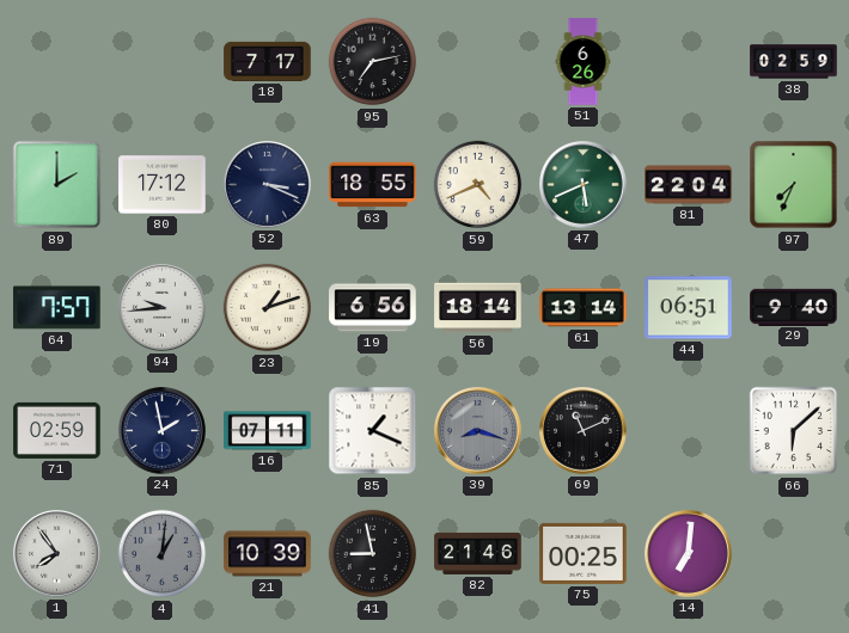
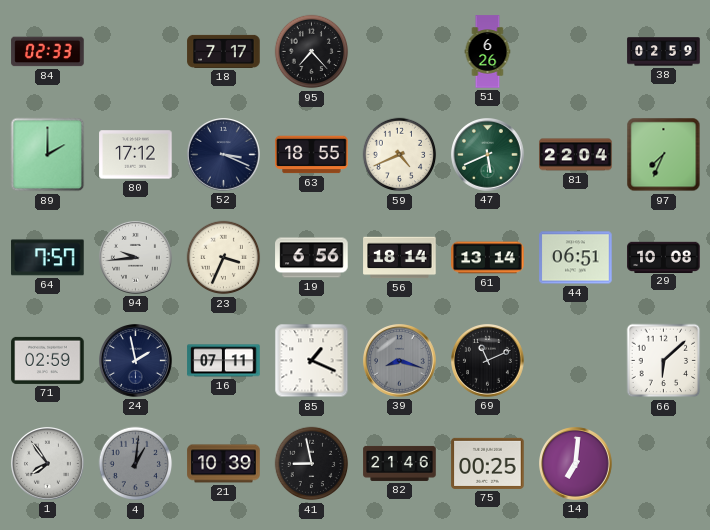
84: none -> 02:33 (48, 52)
95: 7:13 -> 7:23 (312, 52)
23: 1:12 -> 3:34 (224, 258)
29: 9:40 -> 10:08 (664, 257)
